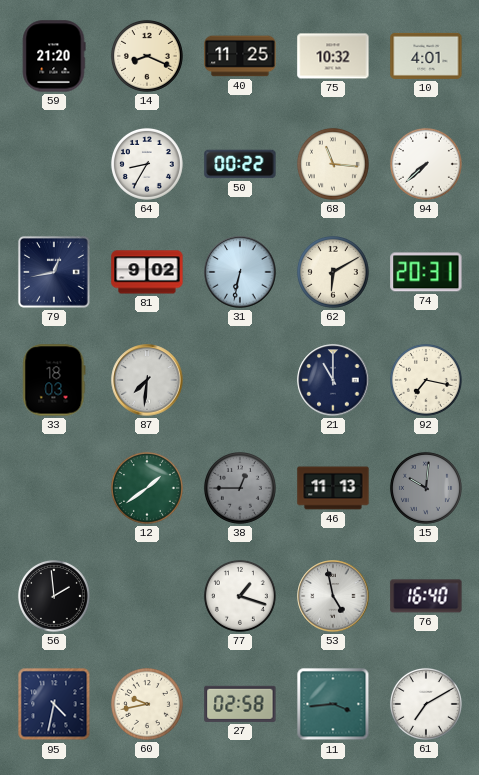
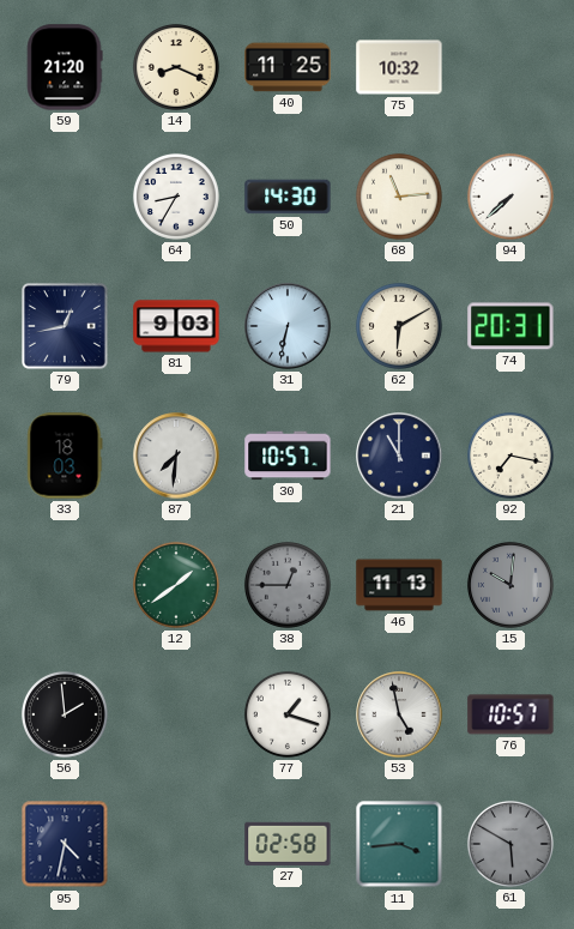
10: 4:01 -> none (426, 56)
50: 00:22 -> 14:30 (288, 197)
68: 11:16 -> 11:14 (399, 197)
81: 9:02 -> 9:03 (176, 326)
30: none -> 10:57 (288, 456)
76: 16:40 -> 10:57 (510, 714)
60: 9:43 -> none (147, 704)
61: 7:10 -> 5:50 (510, 844)
61 dial: white -> grey (510, 844)
